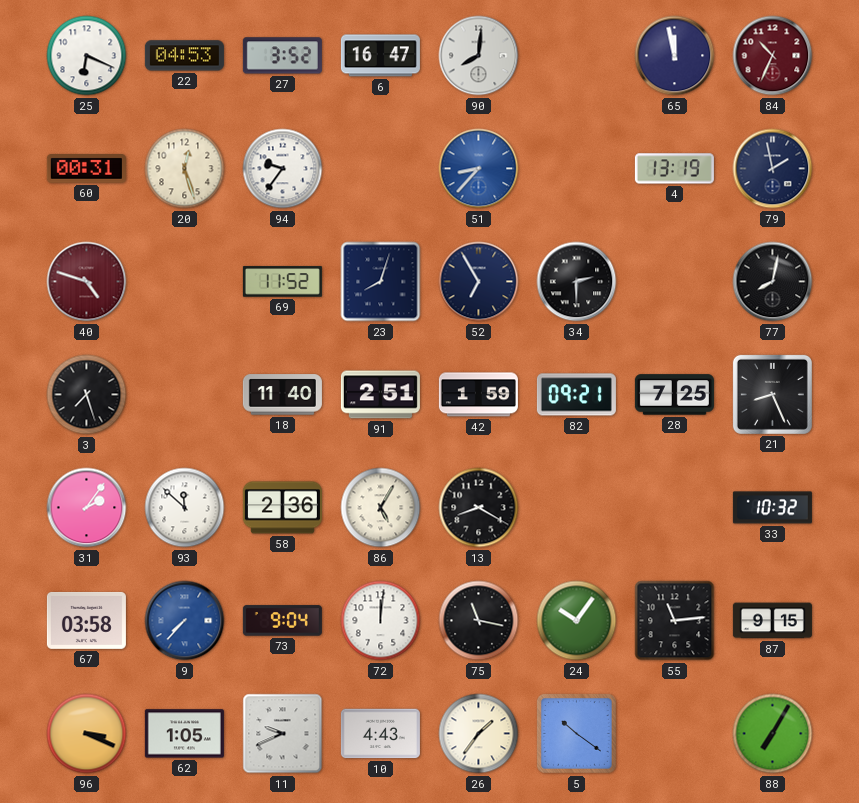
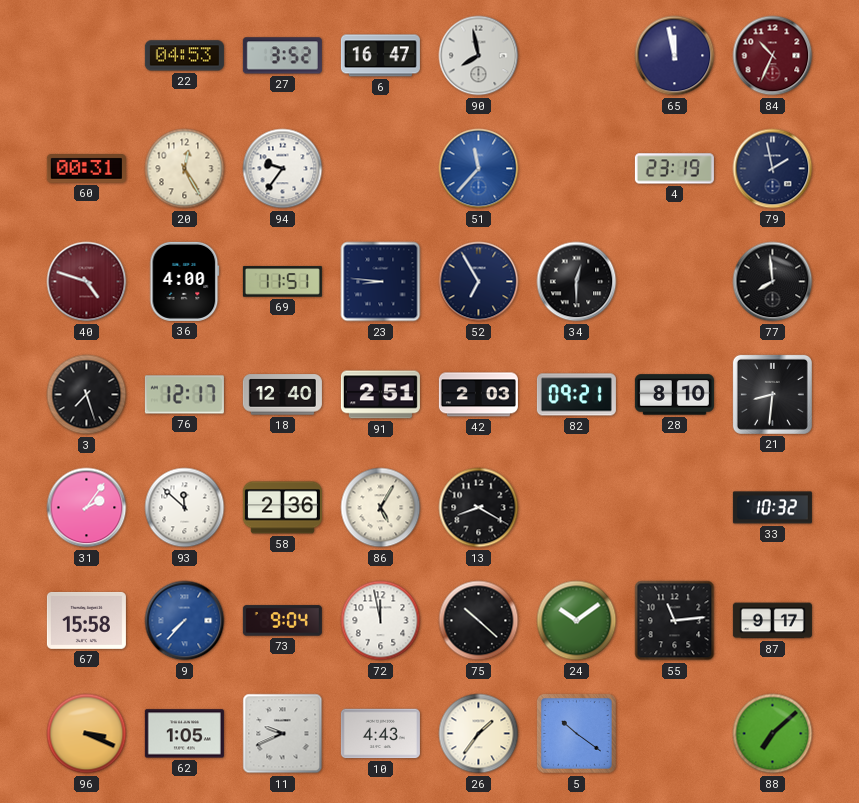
25: 6:19 -> none (87, 56)
90: 8:01 -> 7:58 (479, 56)
20: 12:27 -> 12:25 (185, 169)
51: 8:37 -> 11:37 (479, 169)
4: 13:19 -> 23:19 (674, 169)
36: none -> 4:00 (185, 281)
69: 11:52 -> 11:51 (282, 282)
23: 8:03 -> 8:46 (381, 282)
34: 2:30 -> 12:30 (577, 282)
77: 8:02 -> 7:59 (773, 282)
76: none -> 12:17 (184, 395)
18: 11:40 -> 12:40 (282, 395)
42: 1:59 -> 2:03 (478, 395)
28: 7:25 -> 8:10 (674, 395)
21: 8:26 -> 8:31 (772, 394)
67: 03:58 -> 15:58 (86, 620)
72: 12:01 -> 11:58 (381, 621)
75: 11:17 -> 10:22 (479, 621)
24: 10:06 -> 10:09 (577, 621)
87: 9:15 -> 9:17 (772, 621)
88: 7:05 -> 7:08 (773, 734)
